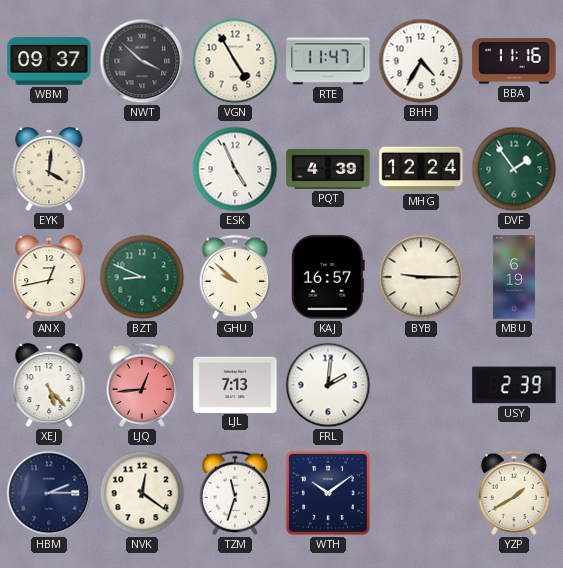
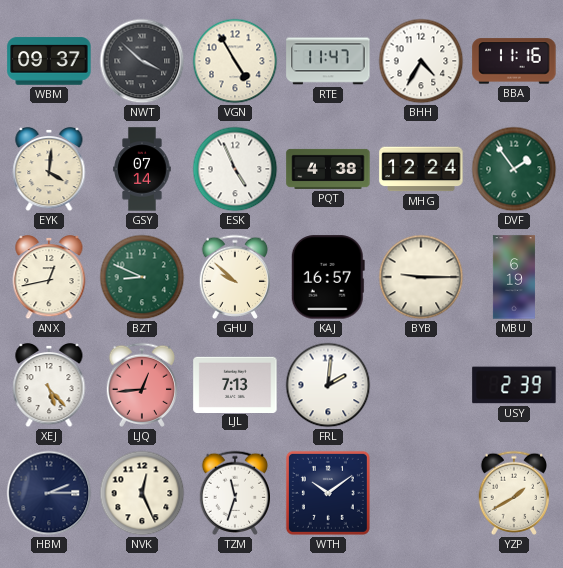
GSY: none -> 07:14 (142, 169)
PQT: 4:39 -> 4:38 (328, 169)
NVK: 12:21 -> 12:26 (142, 493)
